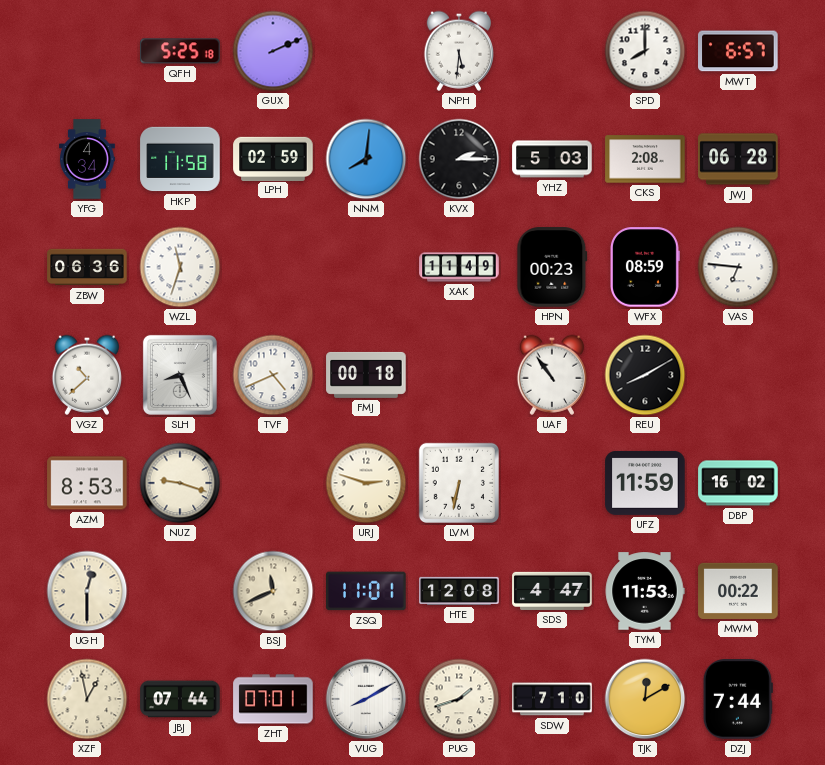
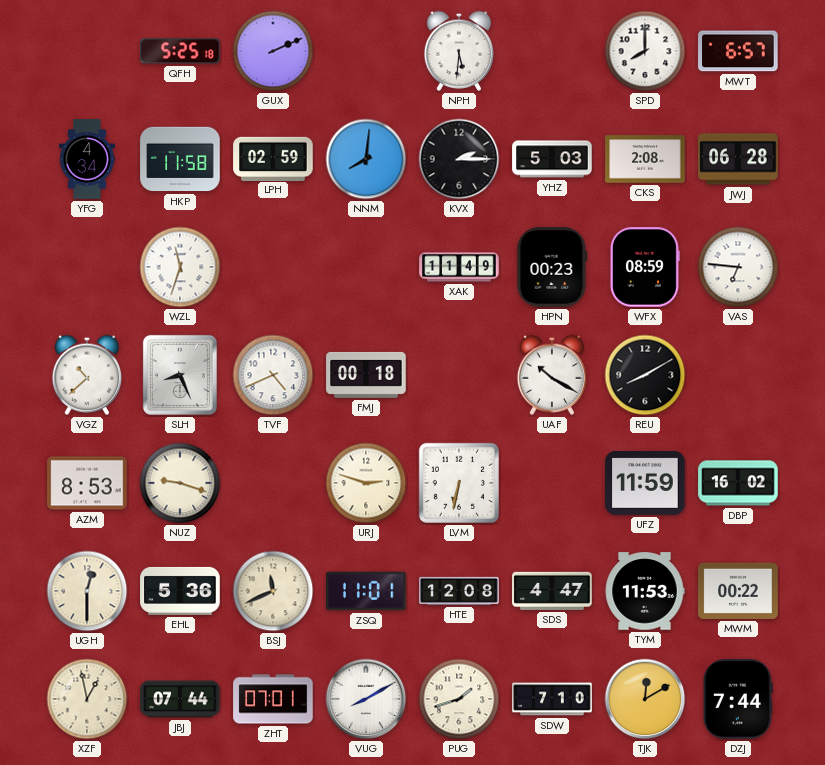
ZBW: 06:36 -> none (87, 267)
UAF: 10:54 -> 10:20 (551, 375)
EHL: none -> 5:36 (180, 591)
